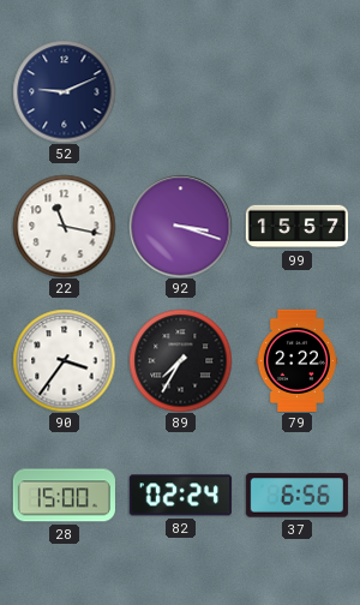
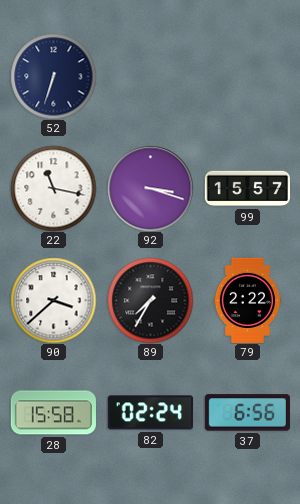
52: 9:11 -> 6:33 (53, 76)
90: 3:36 -> 3:38 (53, 300)
28: 15:00 -> 15:58 (53, 413)
